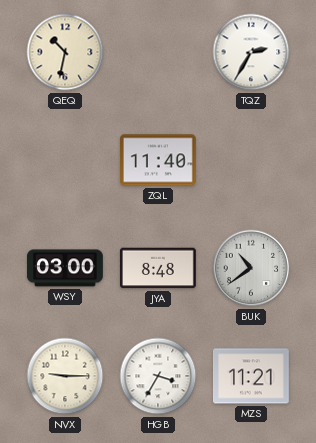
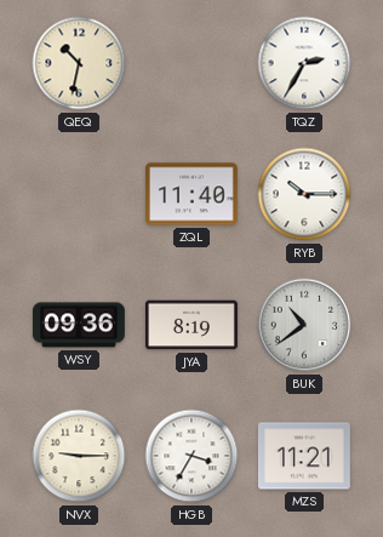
RYB: none -> 10:15 (304, 194)
WSY: 03:00 -> 09:36 (79, 325)
JYA: 8:48 -> 8:19 (191, 325)
